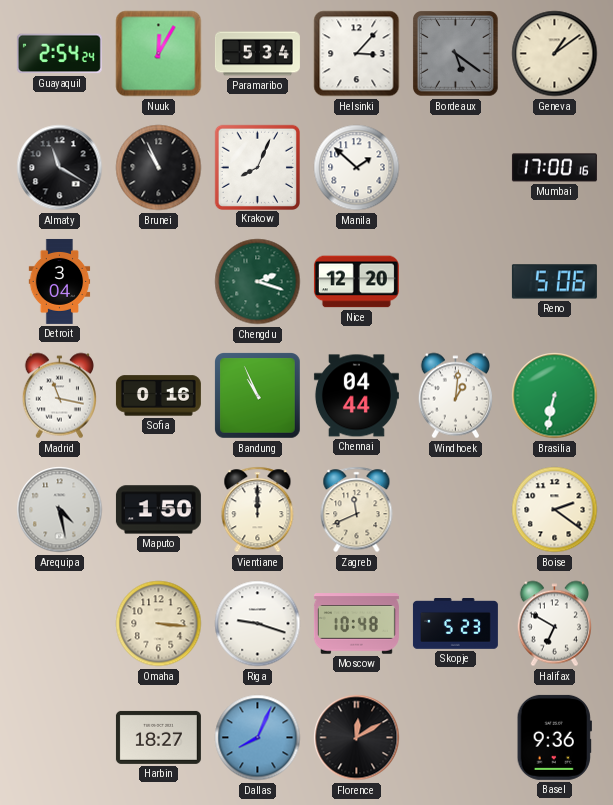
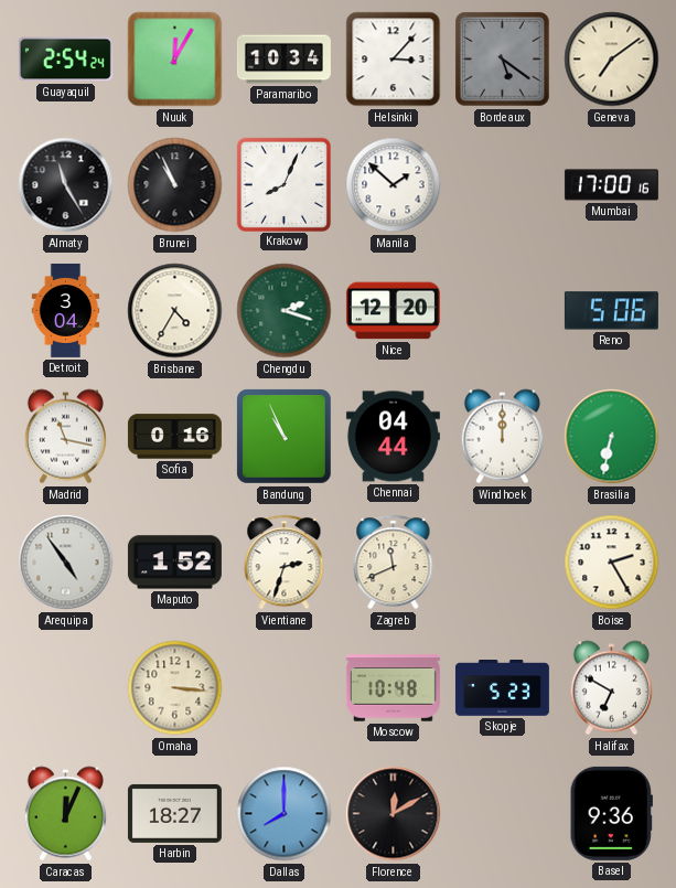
Paramaribo: 5:34 -> 10:34 (283, 60)
Geneva: 1:09 -> 7:09 (612, 60)
Almaty: 11:20 -> 11:25 (66, 185)
Brisbane: none -> 4:35 (175, 311)
Windhoek: 1:01 -> 12:00 (502, 437)
Arequipa: 4:28 -> 4:54 (66, 563)
Maputo: 1:50 -> 1:52 (174, 563)
Vientiane: 12:00 -> 2:33 (285, 563)
Boise: 2:21 -> 2:25 (612, 563)
Riga: 9:18 -> none (258, 624)
Caracas: none -> 12:04 (65, 814)
Dallas: 8:04 -> 8:00 (285, 814)
